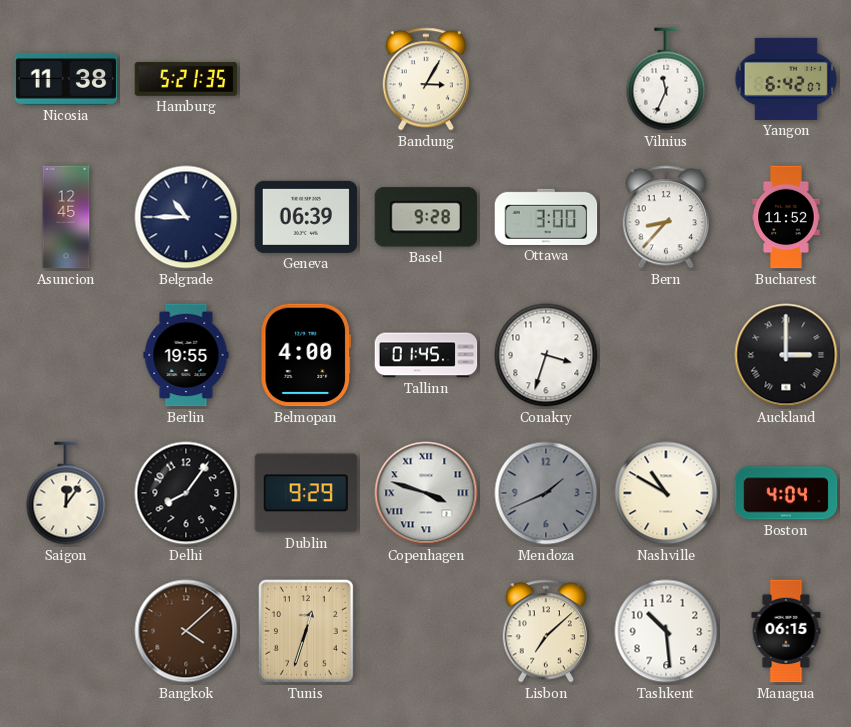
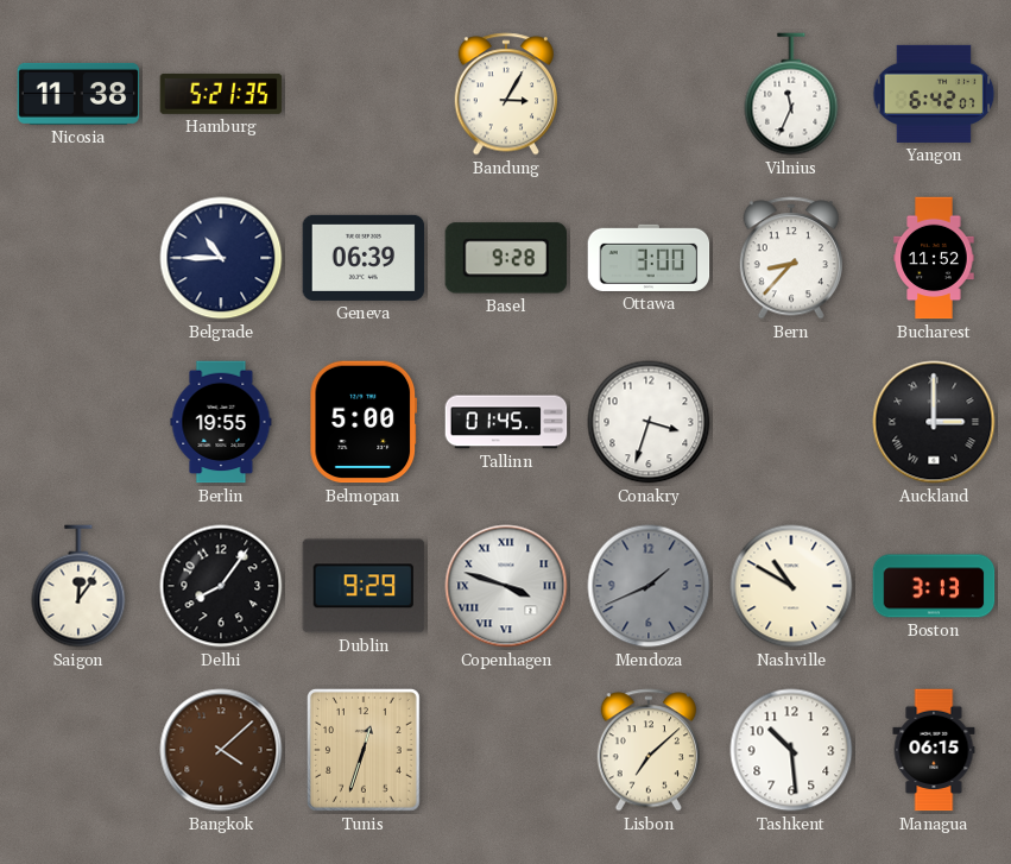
Asuncion: 12:45 -> none (66, 217)
Belmopan: 4:00 -> 5:00 (364, 422)
Boston: 4:04 -> 3:13 (934, 586)
